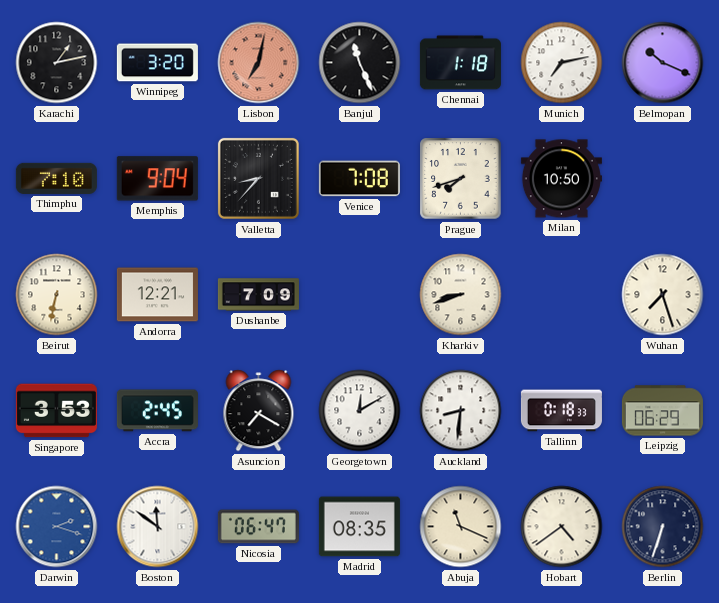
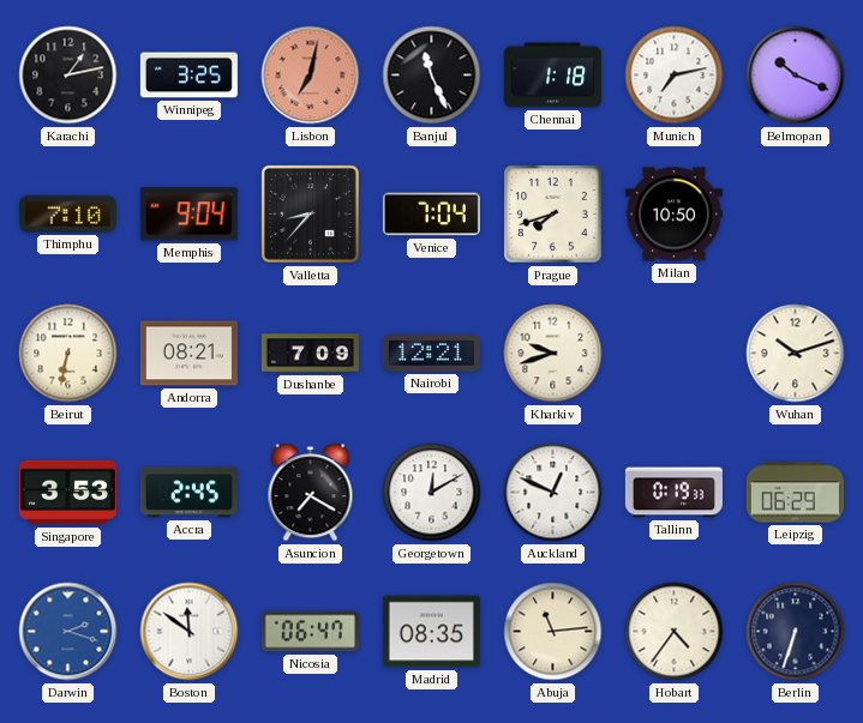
Winnipeg: 3:20 -> 3:25 (188, 76)
Venice: 7:08 -> 7:04 (431, 215)
Andorra: 12:21 -> 08:21 (188, 354)
Nairobi: none -> 12:21 (431, 354)
Kharkiv: 8:42 -> 9:42 (553, 354)
Wuhan: 7:27 -> 10:12 (796, 354)
Auckland: 8:31 -> 12:49 (553, 493)
Tallinn: 0:18 -> 0:19 (673, 493)
Abuja: 11:19 -> 11:14 (553, 632)
Hobart: 4:39 -> 4:36 (675, 632)
